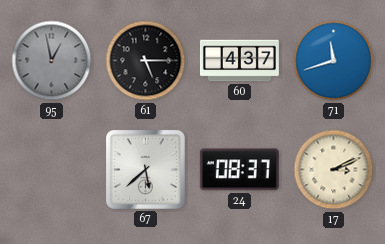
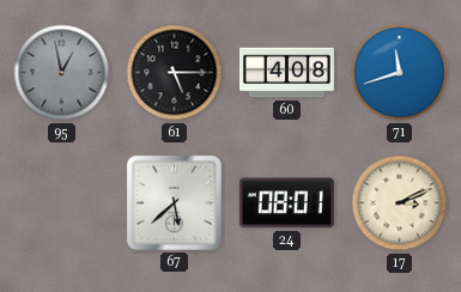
60: 4:37 -> 4:08 (286, 73)
24: 08:37 -> 08:01 (286, 203)
